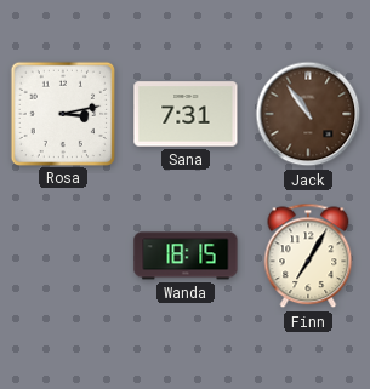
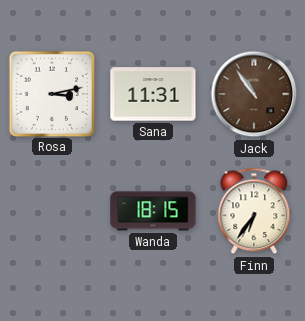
Sana: 7:31 -> 11:31 (153, 94)
Finn: 7:05 -> 6:36 (254, 211)
